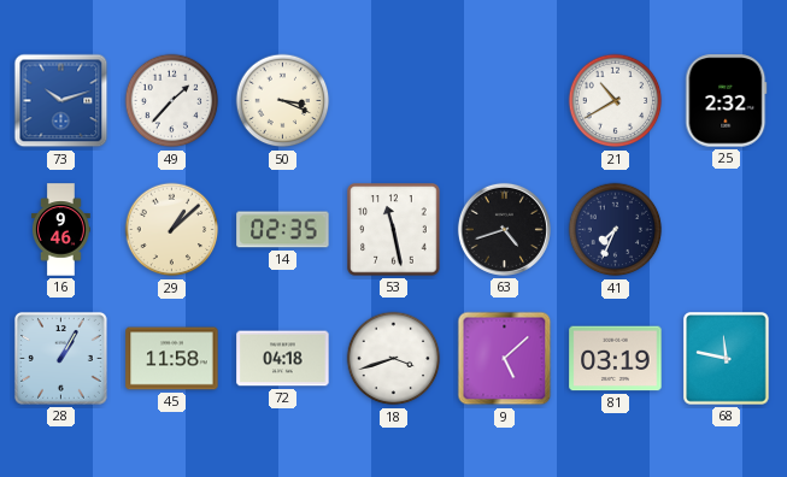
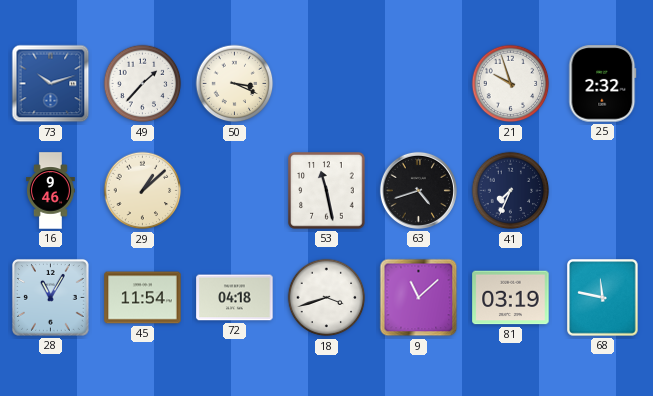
21: 10:40 -> 9:57 (511, 84)
14: 02:35 -> none (283, 230)
28: 1:05 -> 11:05 (50, 297)
45: 11:58 -> 11:54 (143, 298)
9: 5:08 -> 11:08 (419, 298)
